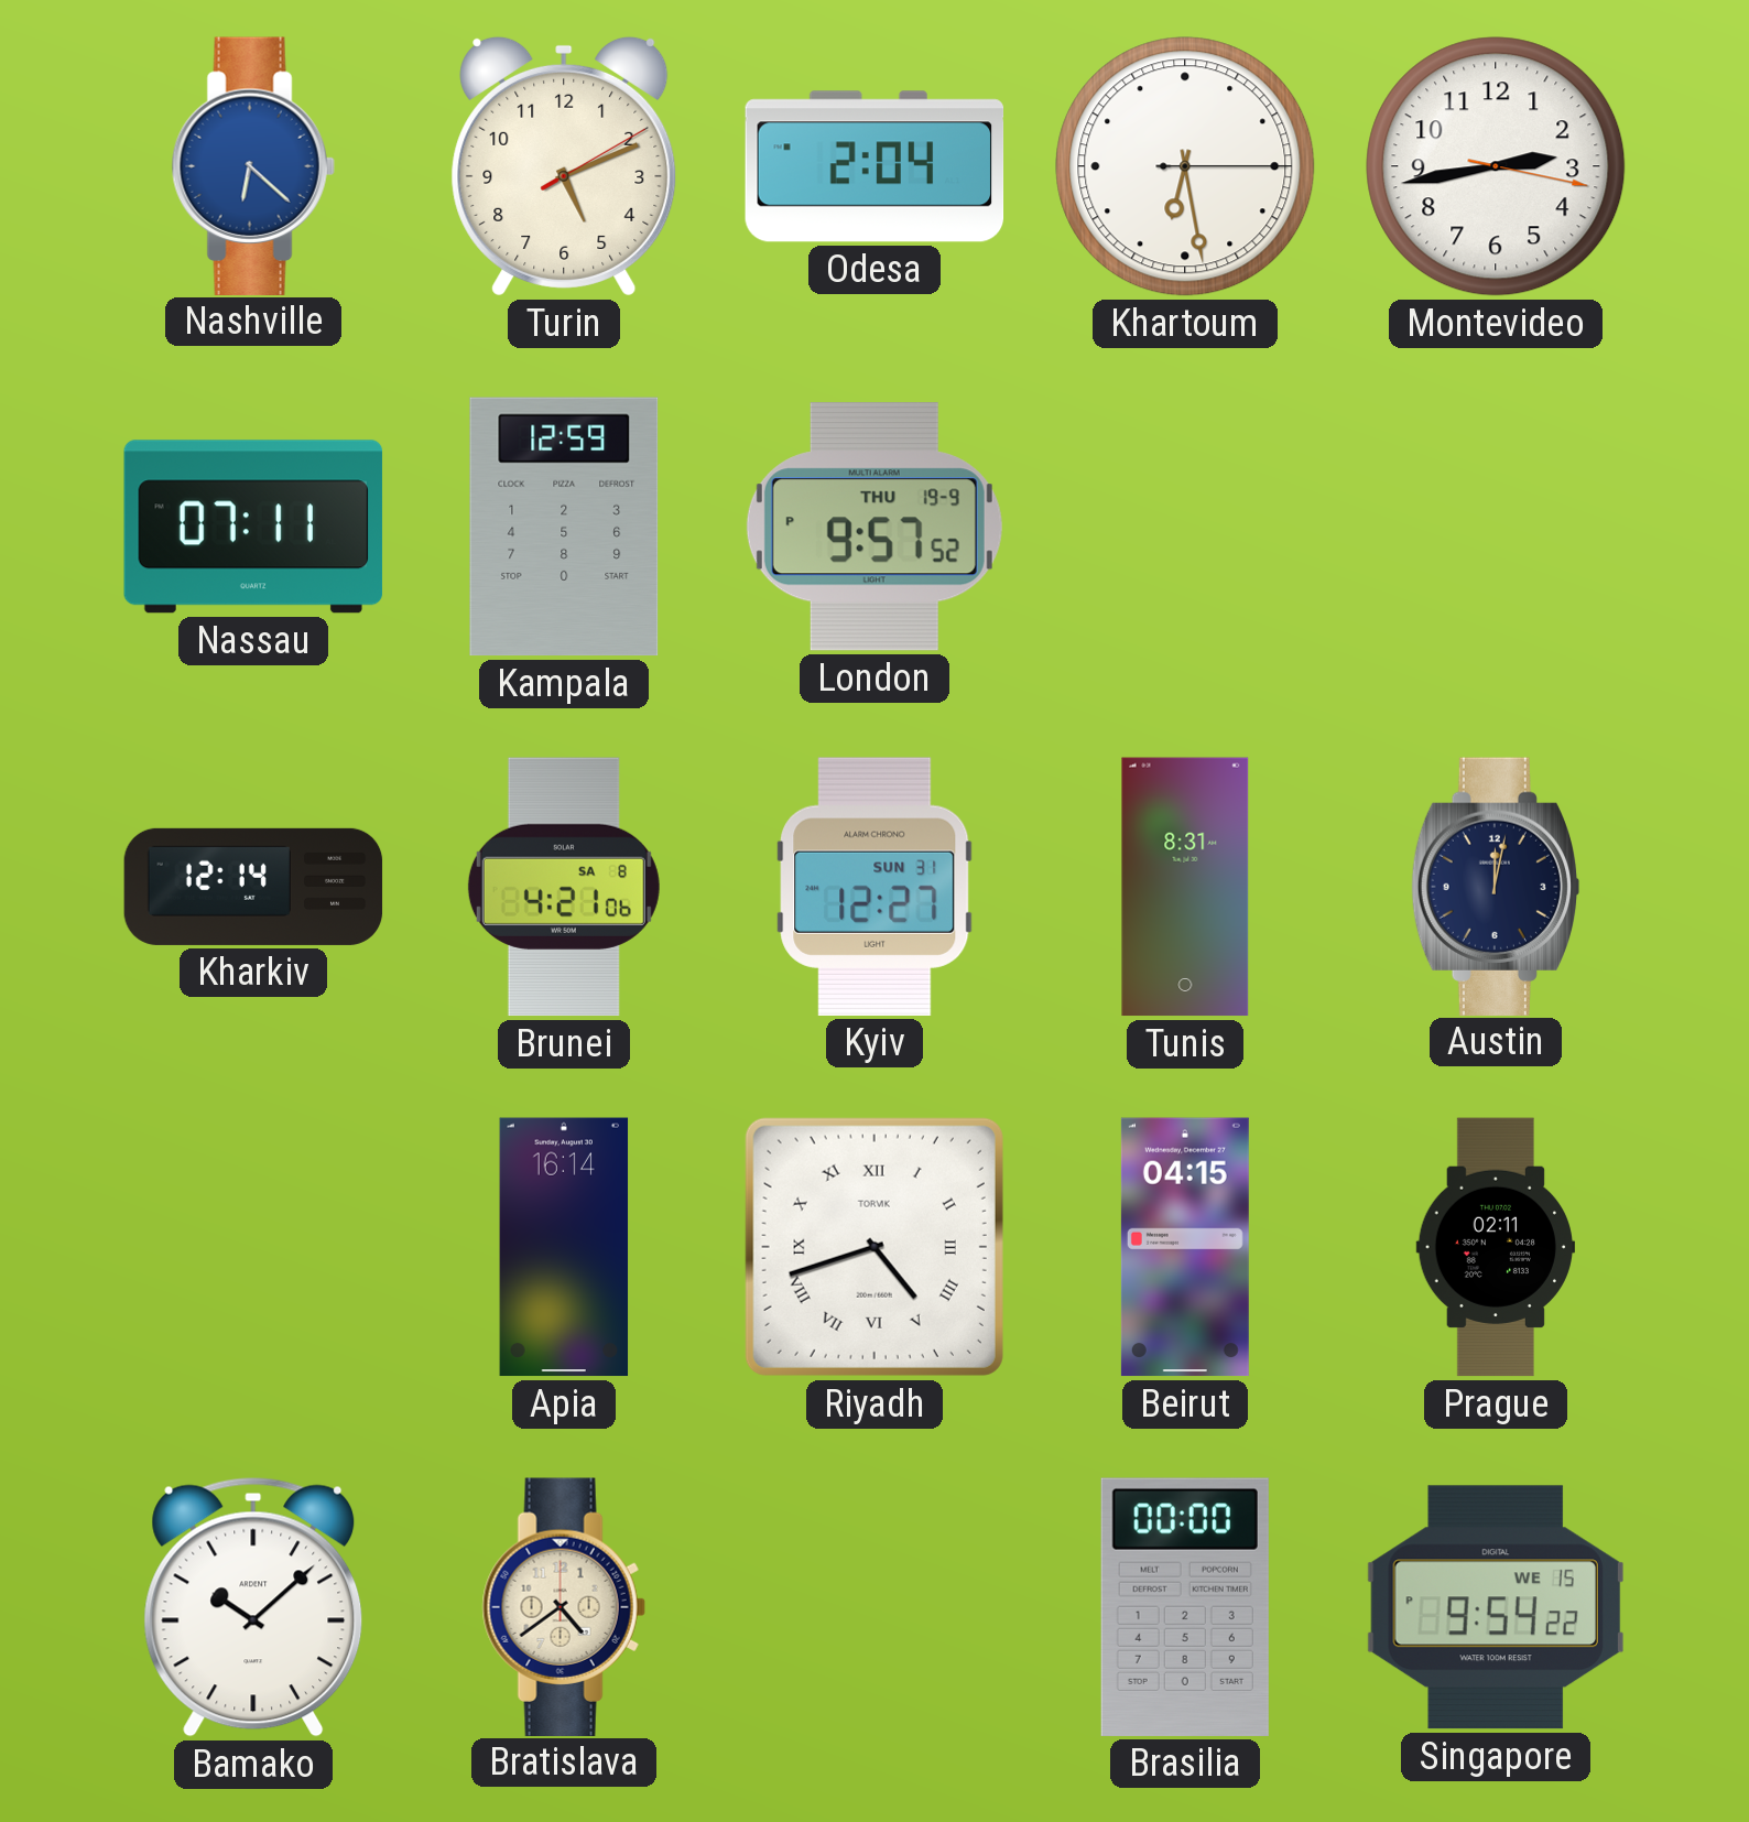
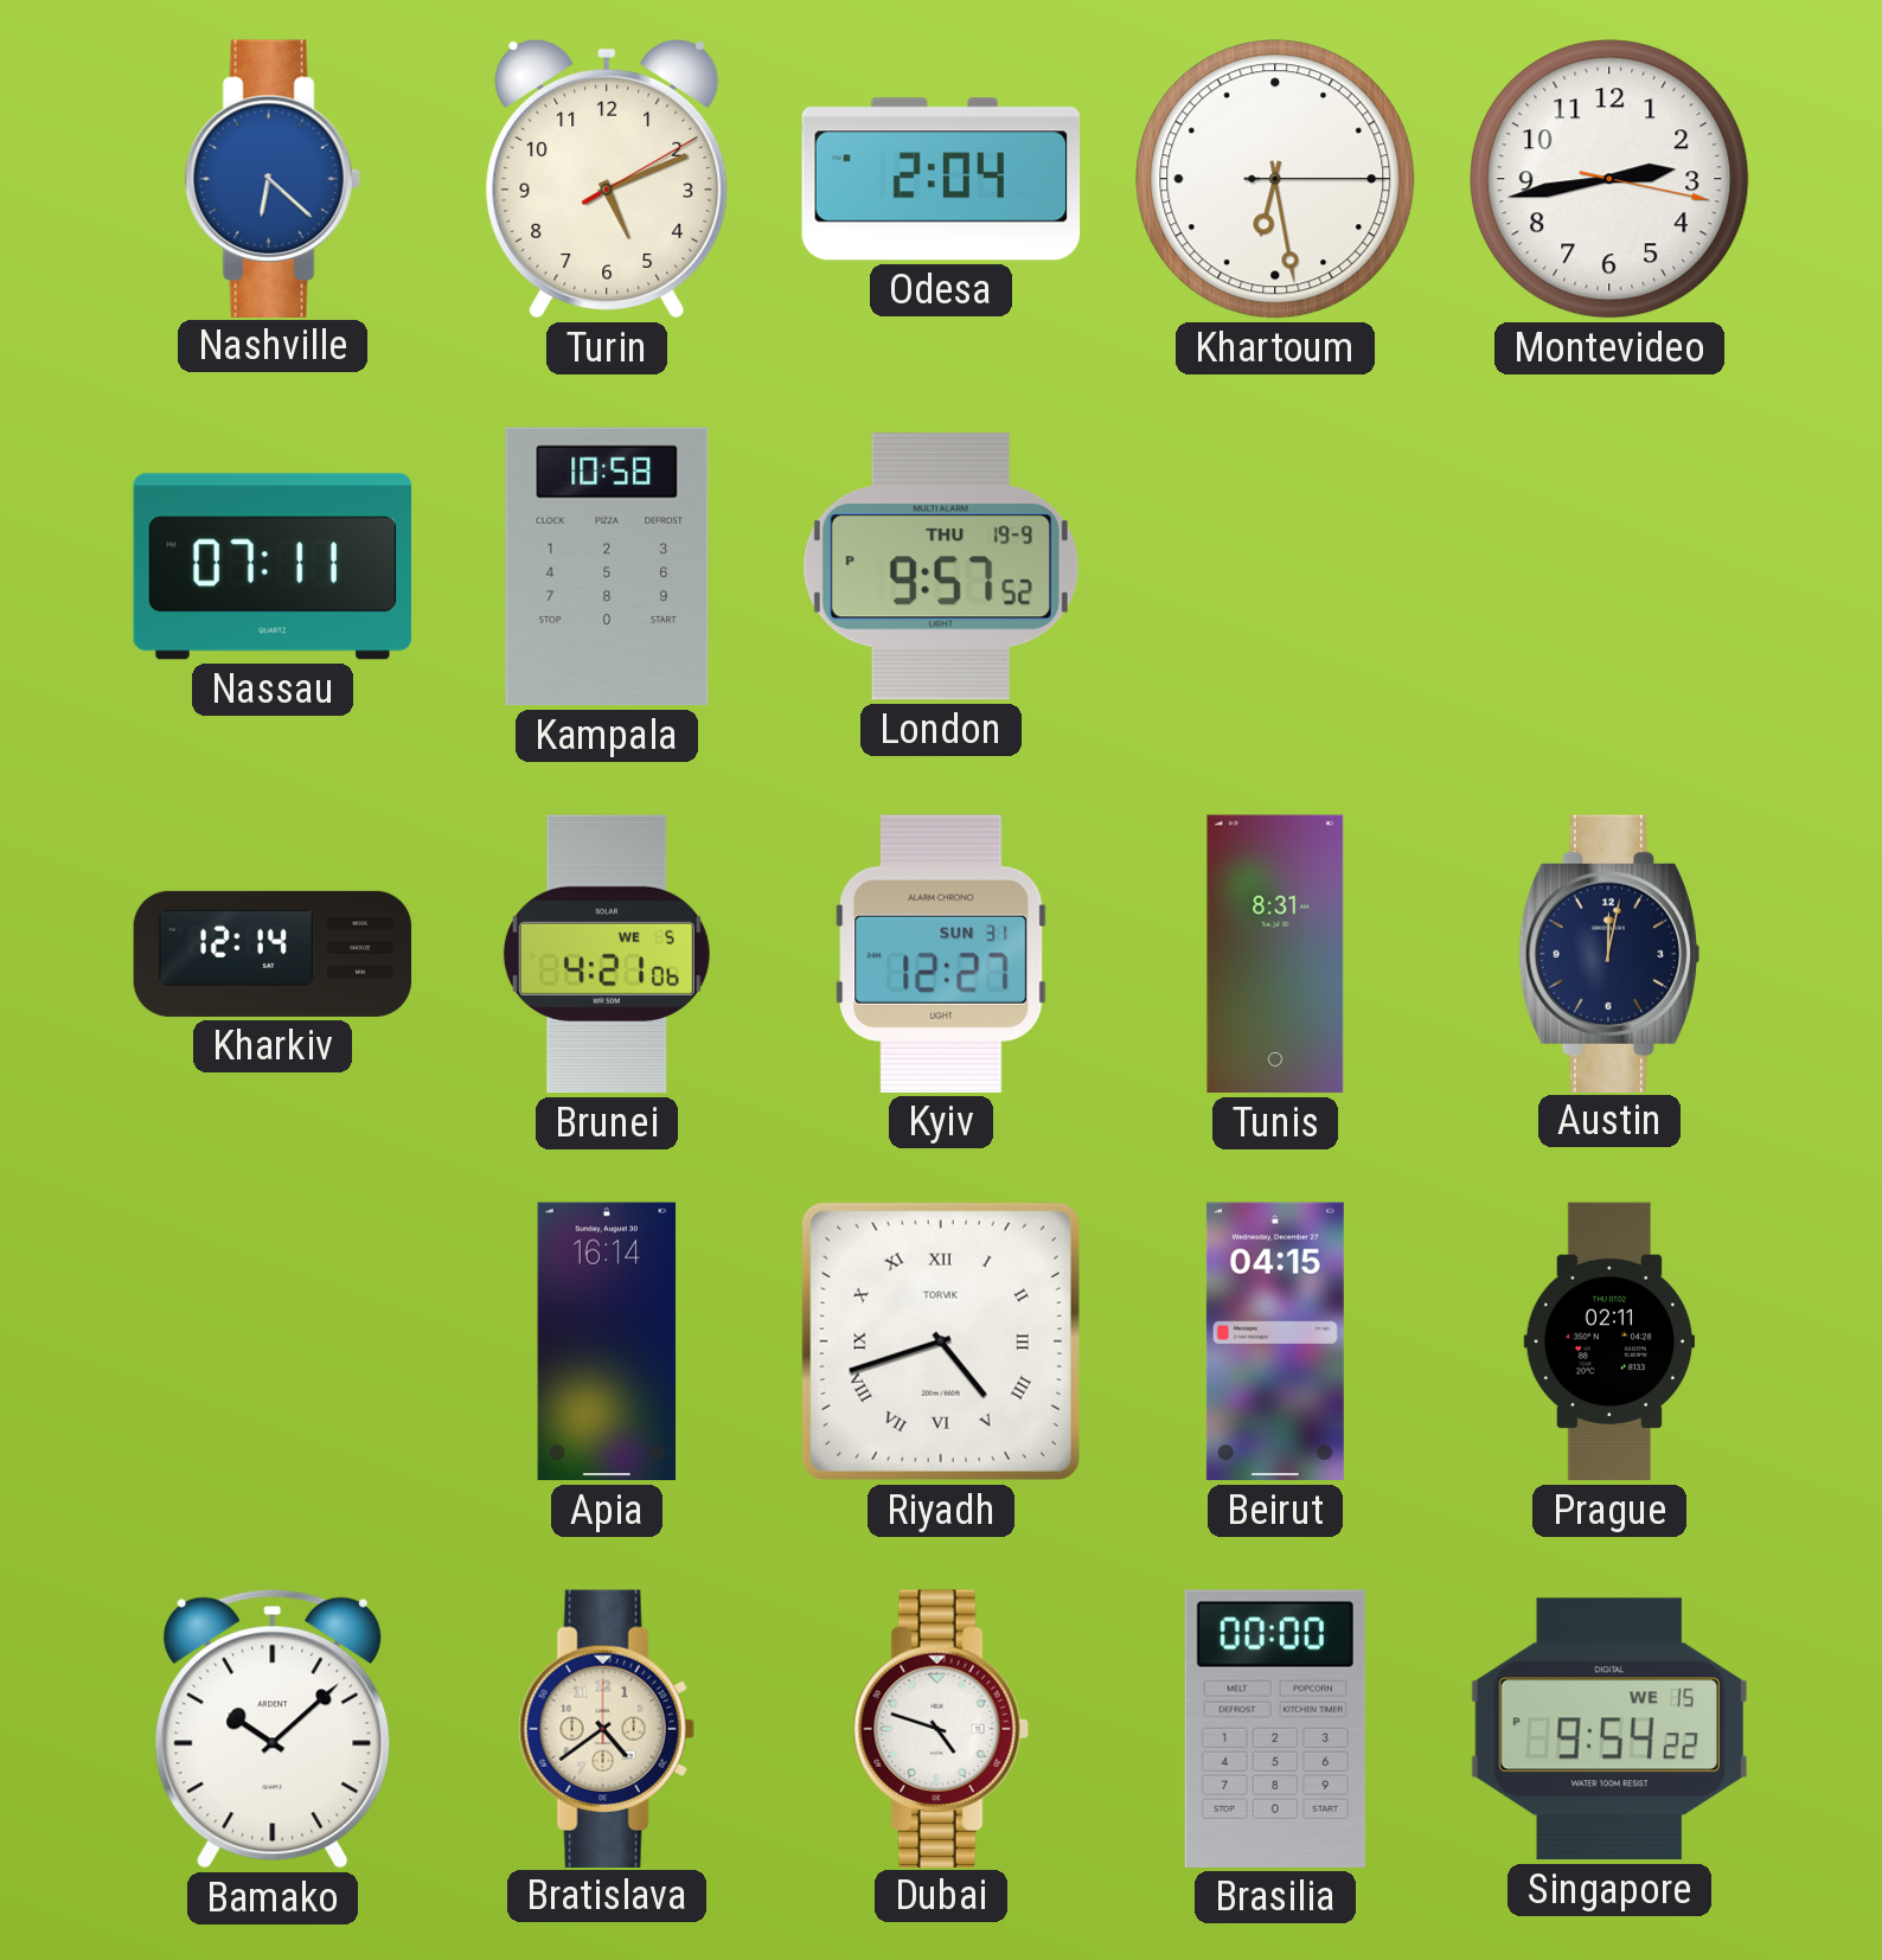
Kampala: 12:59 -> 10:58 (607, 566)
Brunei date: SA 8 -> WE 5 (607, 954)
Dubai: none -> 4:48 (941, 1728)
